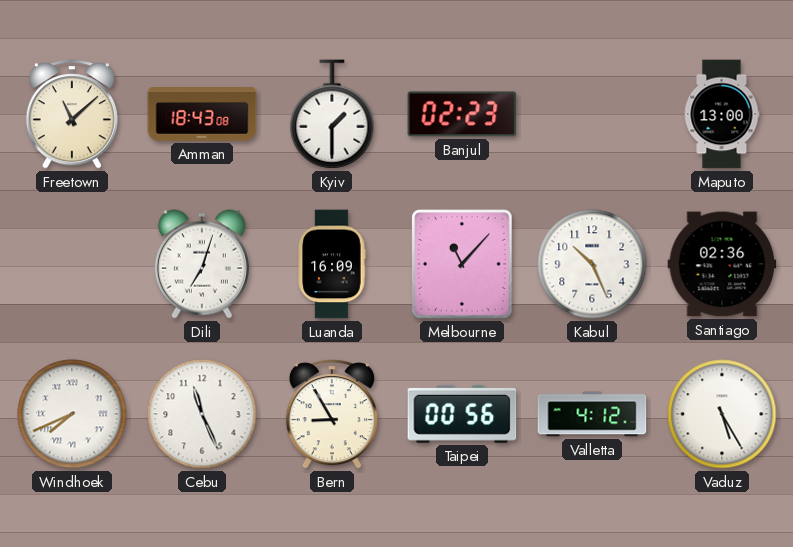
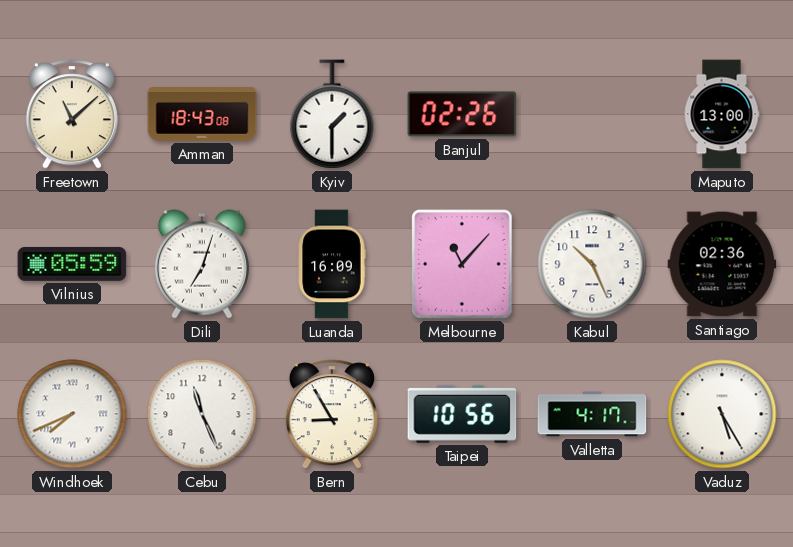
Banjul: 02:23 -> 02:26 (462, 114)
Vilnius: none -> 05:59 (72, 264)
Taipei: 00:56 -> 10:56 (462, 414)
Valletta: 4:12 -> 4:17 (592, 414)
